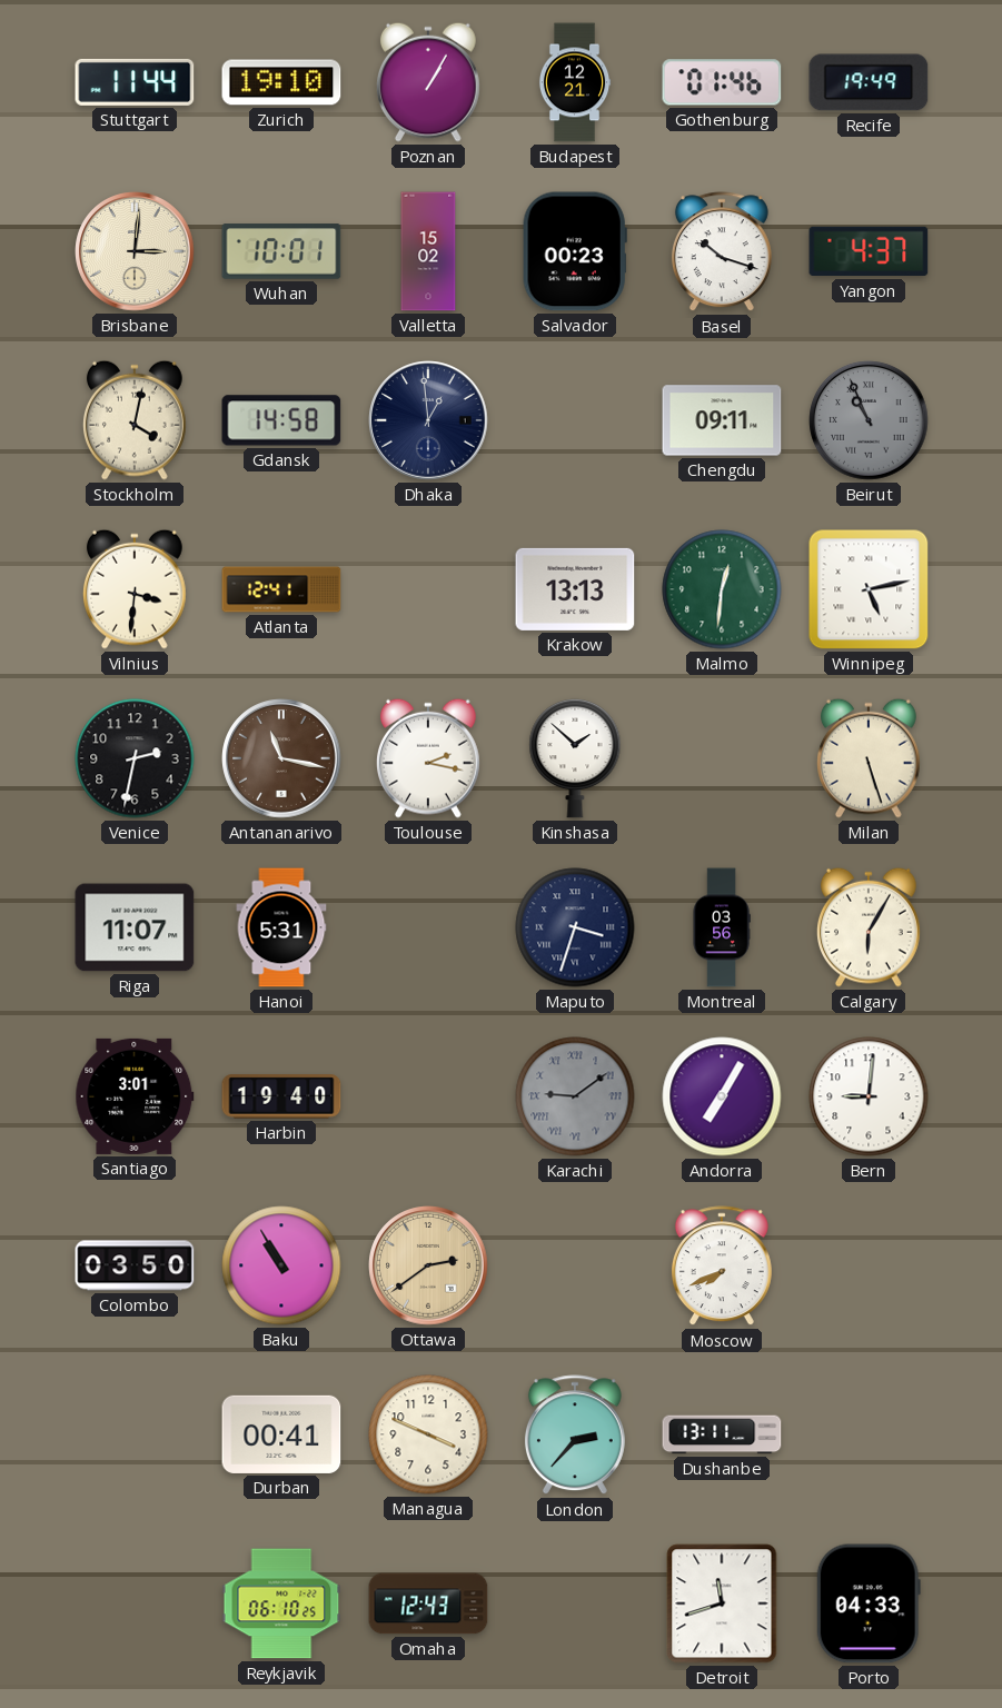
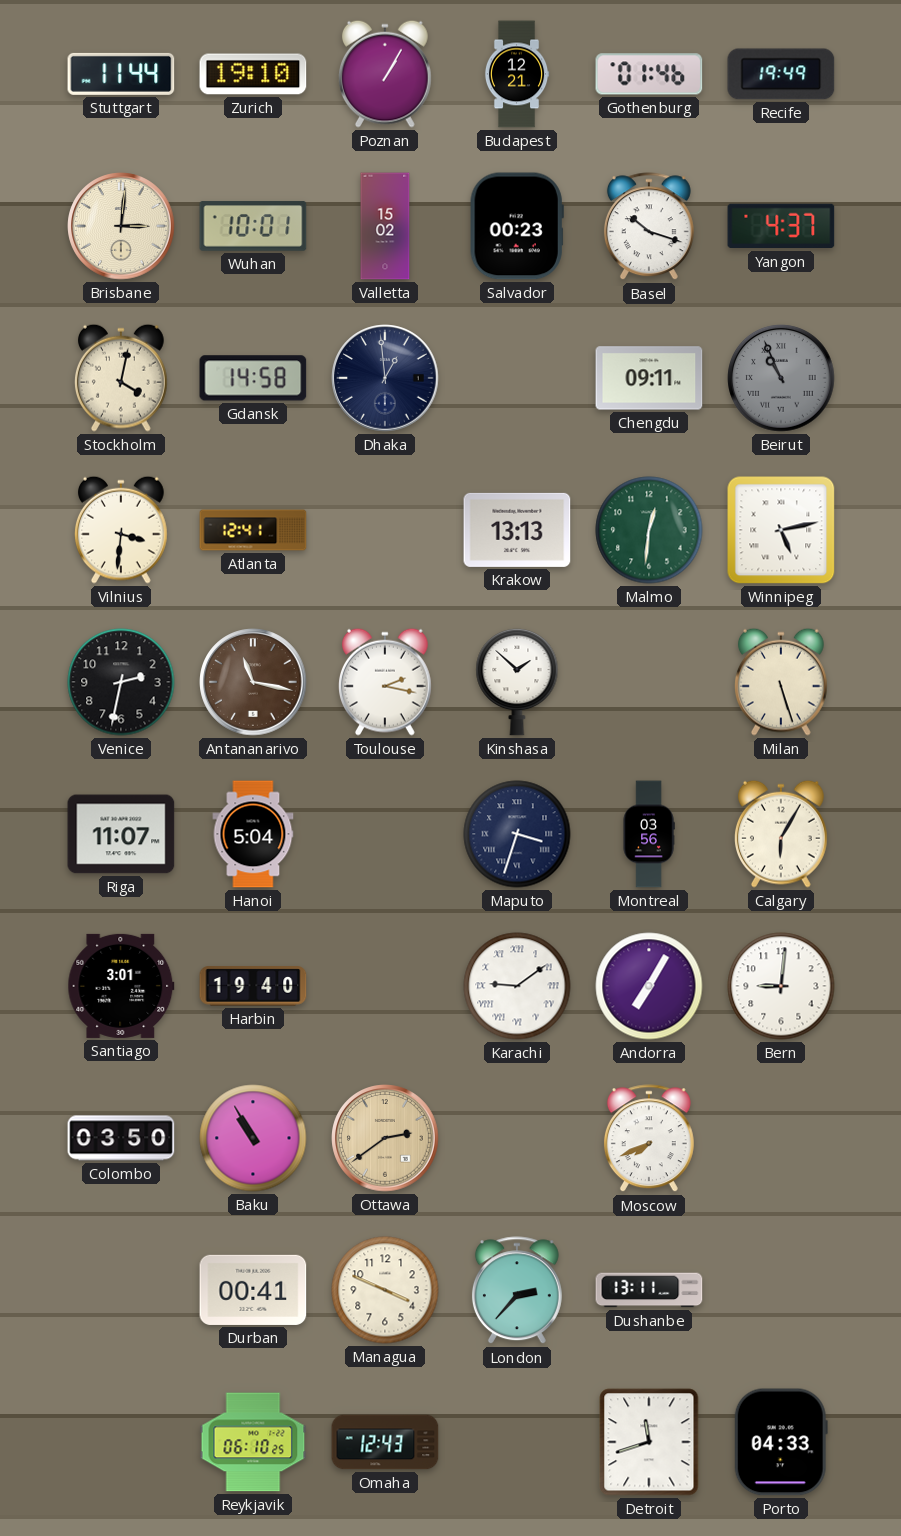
Hanoi: 5:31 -> 5:04 (253, 834)
Karachi dial: grey -> white (517, 986)
